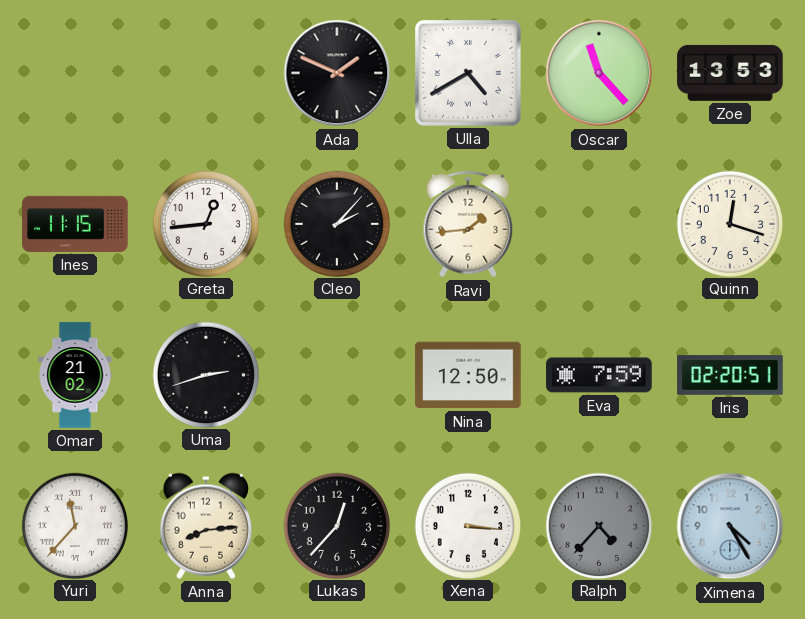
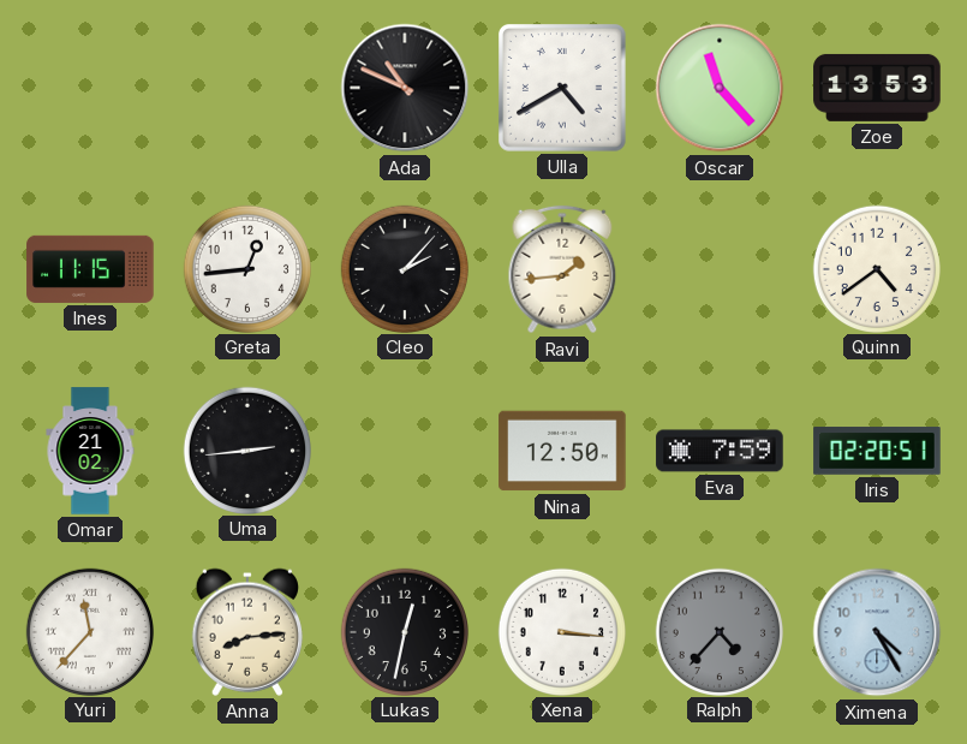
Ada: 1:49 -> 10:49 (405, 88)
Quinn: 12:18 -> 4:39 (876, 268)
Uma: 2:42 -> 2:44 (246, 450)
Lukas: 12:37 -> 12:32 (404, 631)
